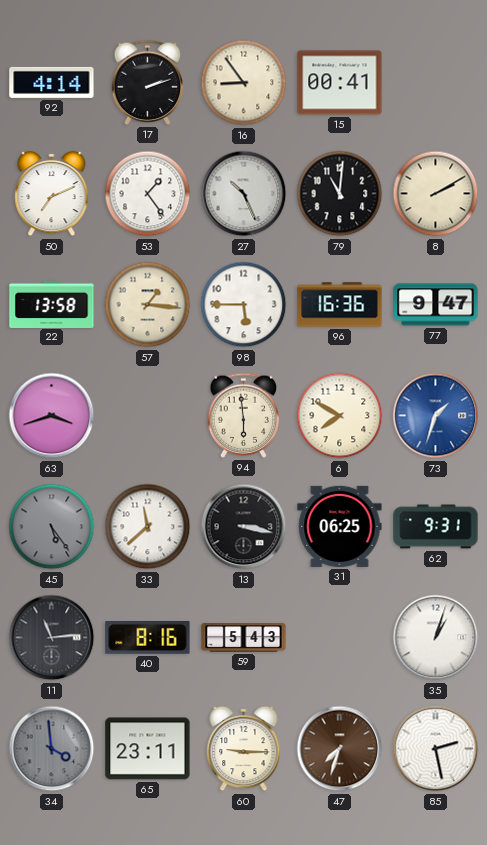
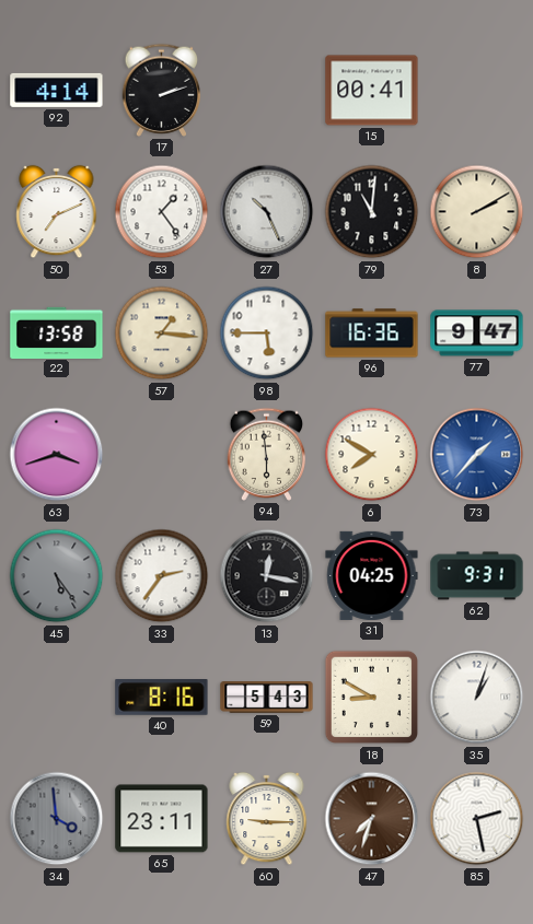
16: 8:54 -> none (244, 83)
73: 1:33 -> 1:37 (477, 455)
33: 11:38 -> 2:36 (162, 576)
13: 3:17 -> 12:17 (267, 576)
31: 06:25 -> 04:25 (372, 575)
11: 11:14 -> none (52, 638)
18: none -> 8:50 (372, 698)
